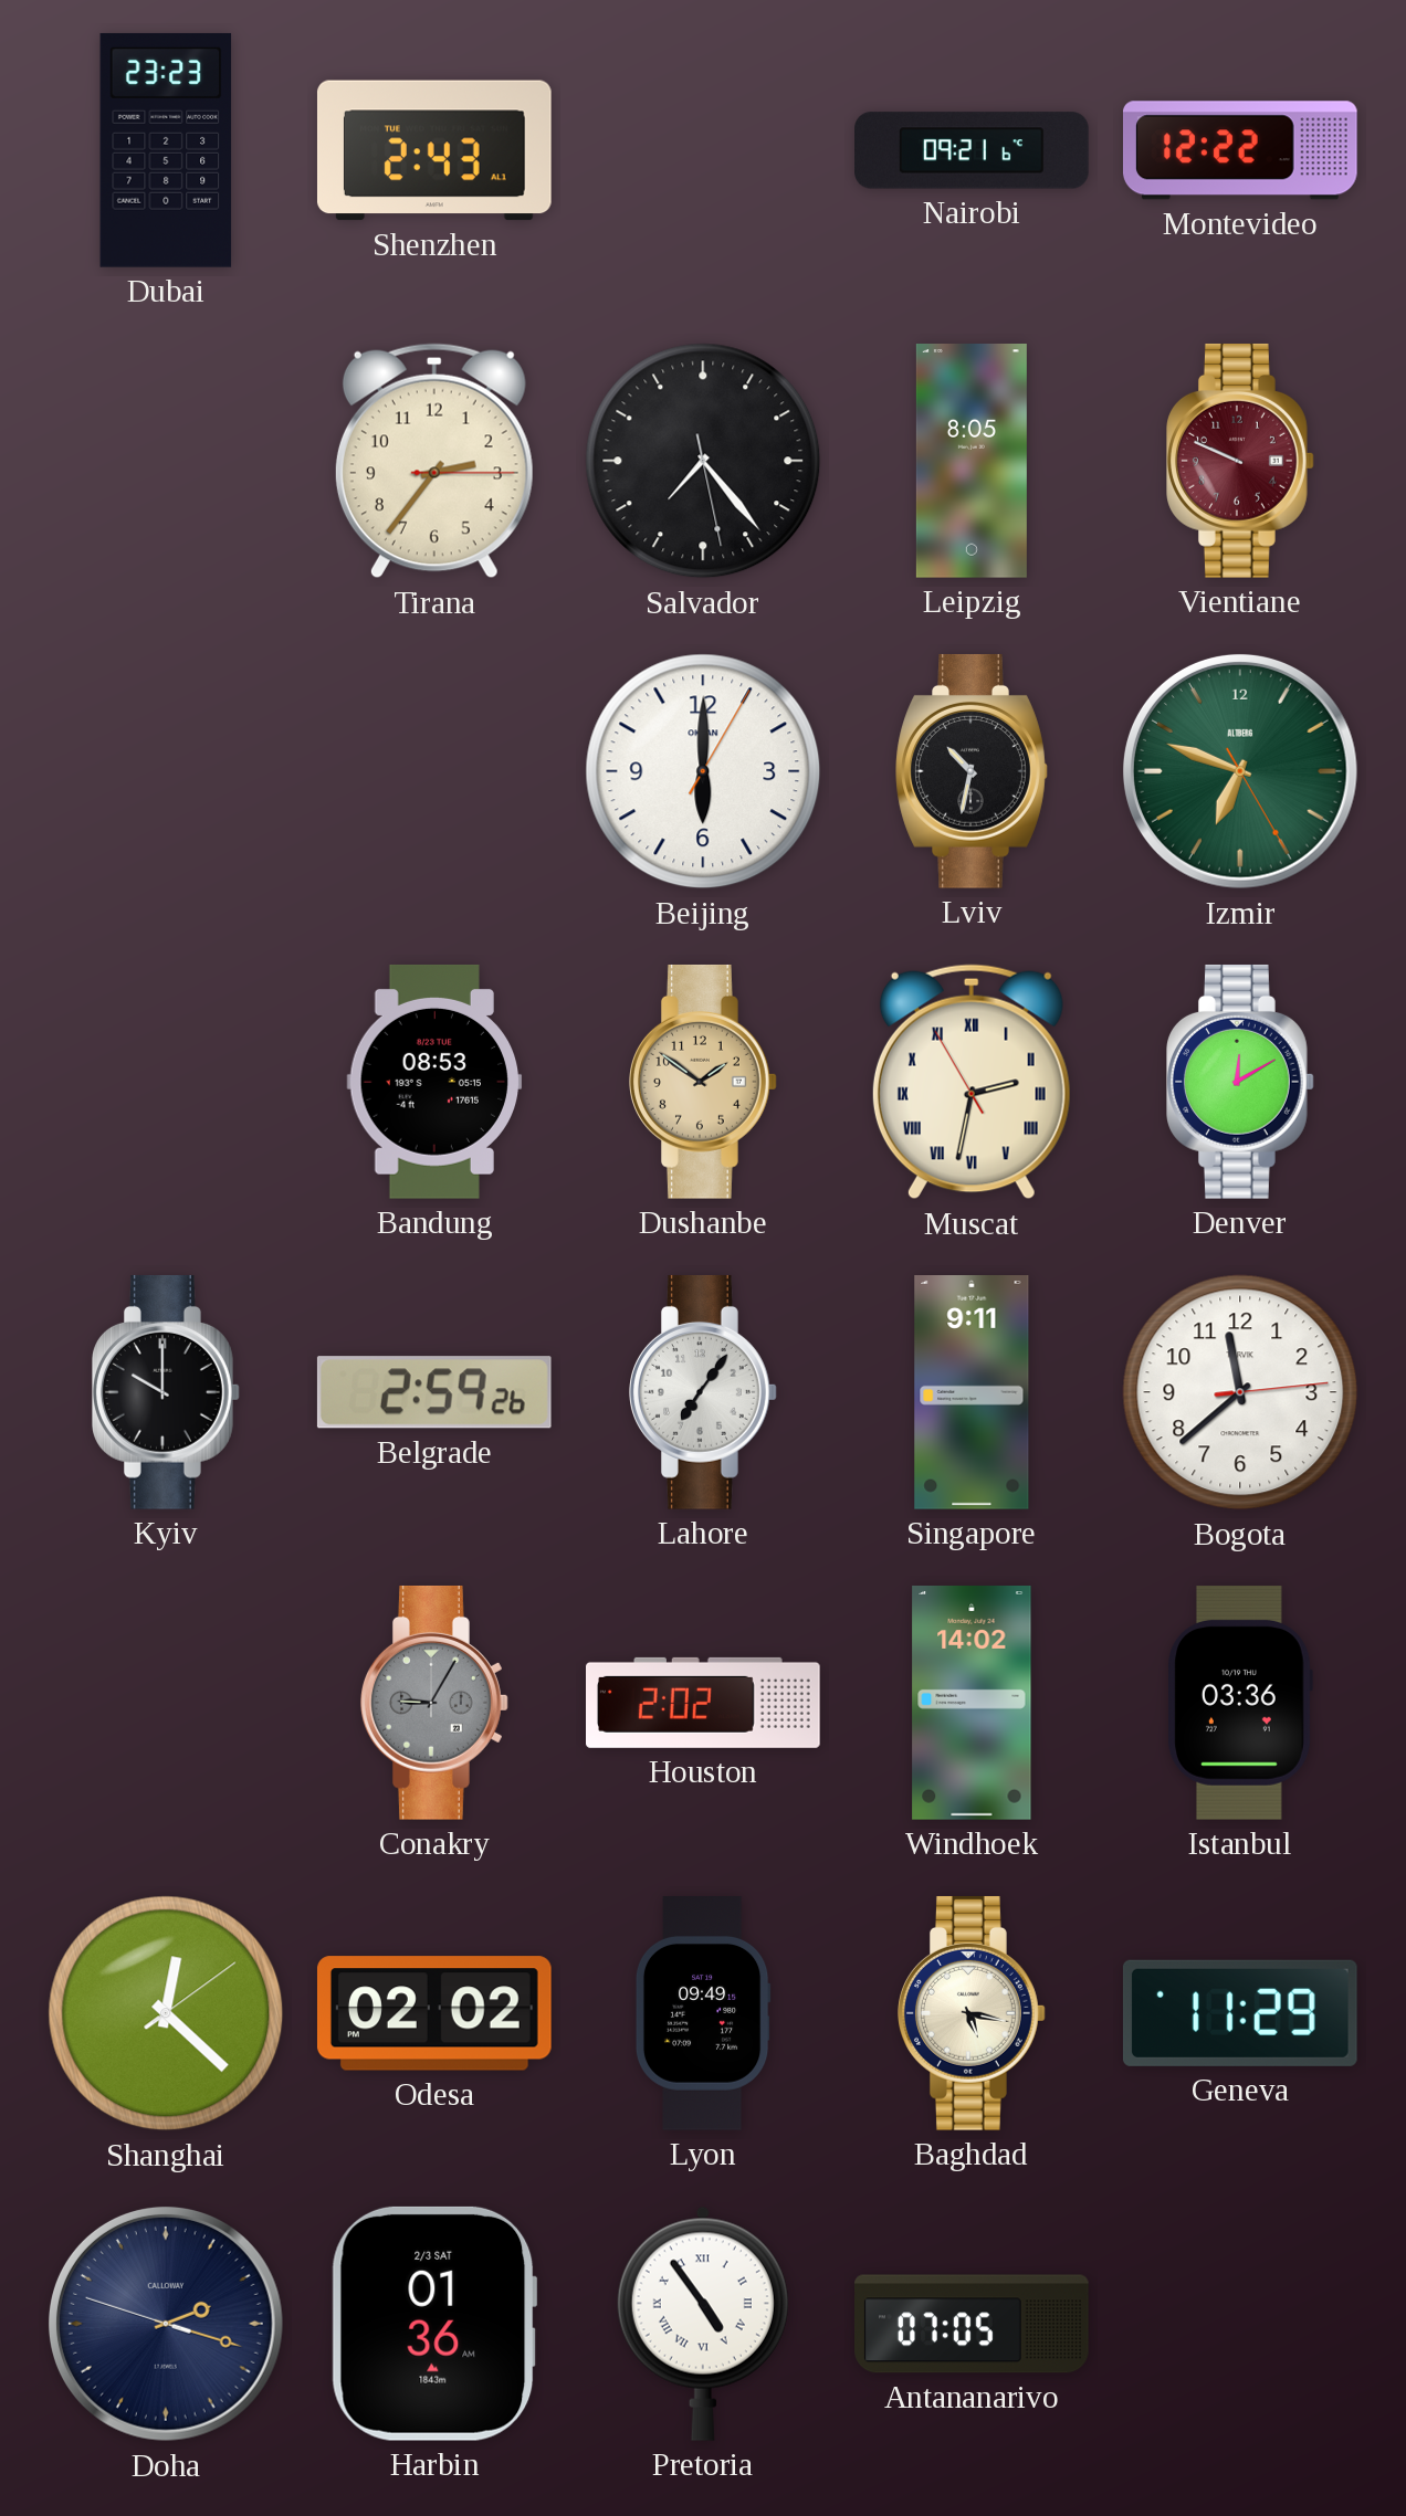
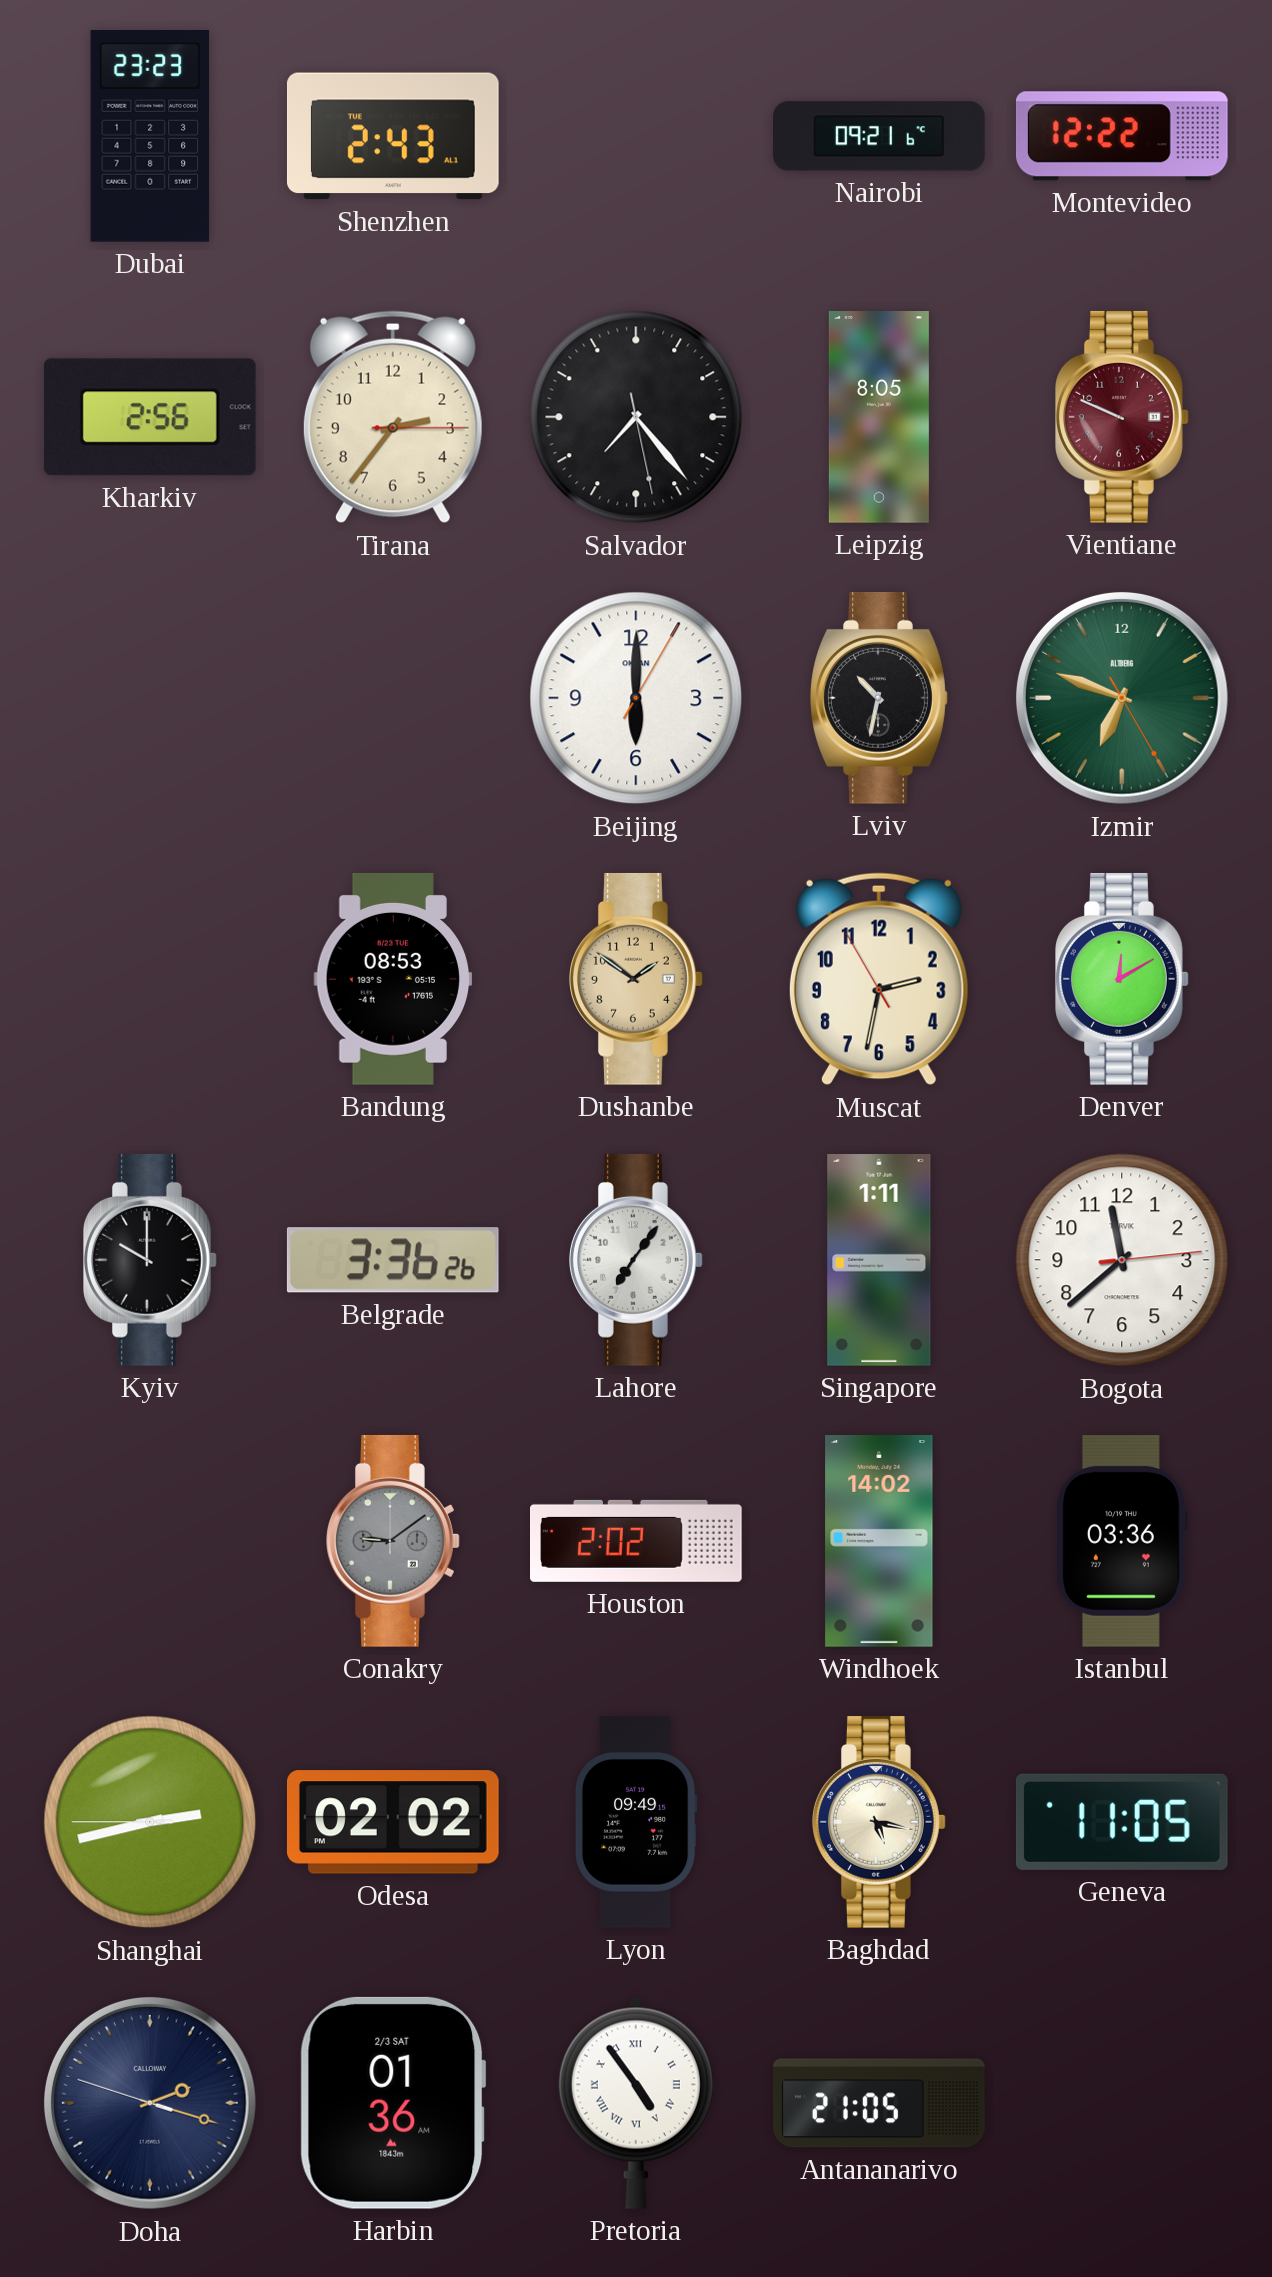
Kharkiv: none -> 2:56 (150, 417)
Muscat numerals: Roman -> Arabic (879, 979)
Belgrade: 2:59 -> 3:36 (393, 1260)
Singapore: 9:11 -> 1:11 (879, 1261)
Conakry: 9:05 -> 9:09 (394, 1541)
Shanghai: 12:22 -> 2:42 (150, 1822)
Geneva: 11:29 -> 11:05 (1122, 1822)
Antananarivo: 07:05 -> 21:05 (880, 2103)
